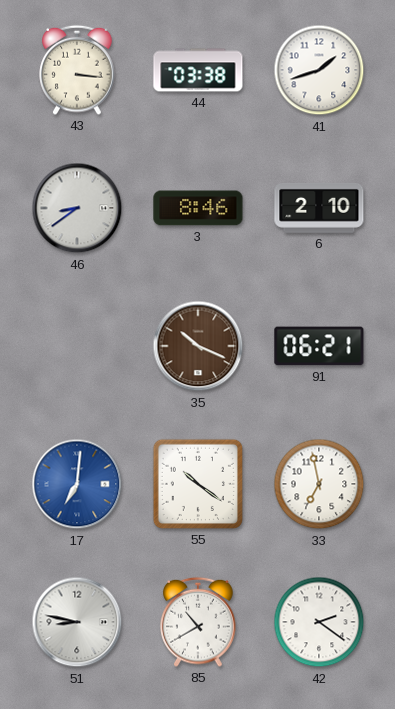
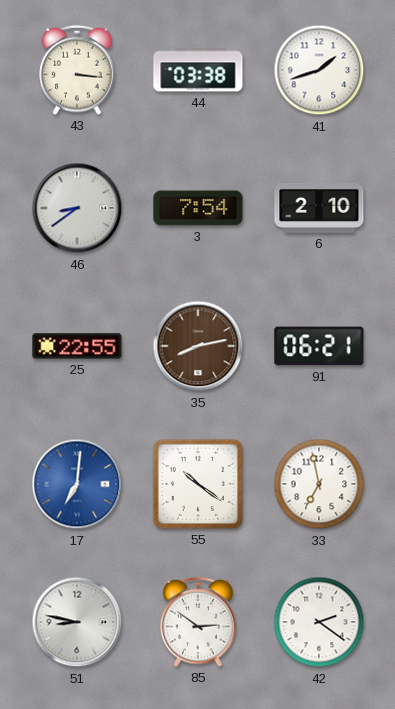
3: 8:46 -> 7:54 (198, 208)
25: none -> 22:55 (77, 346)
35: 10:19 -> 8:13 (198, 346)
85: 10:40 -> 2:51 (198, 622)
